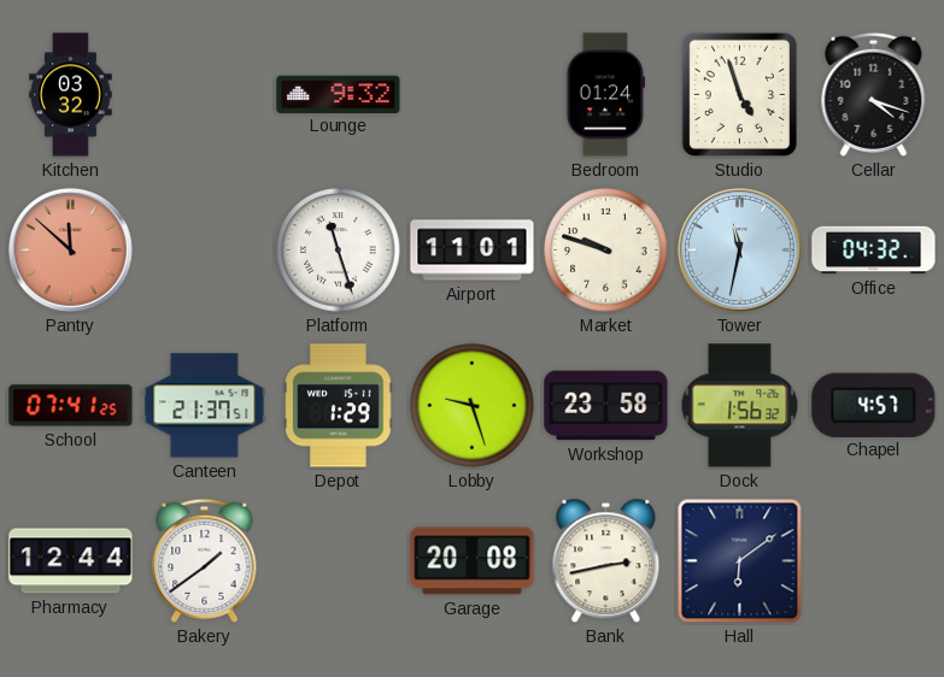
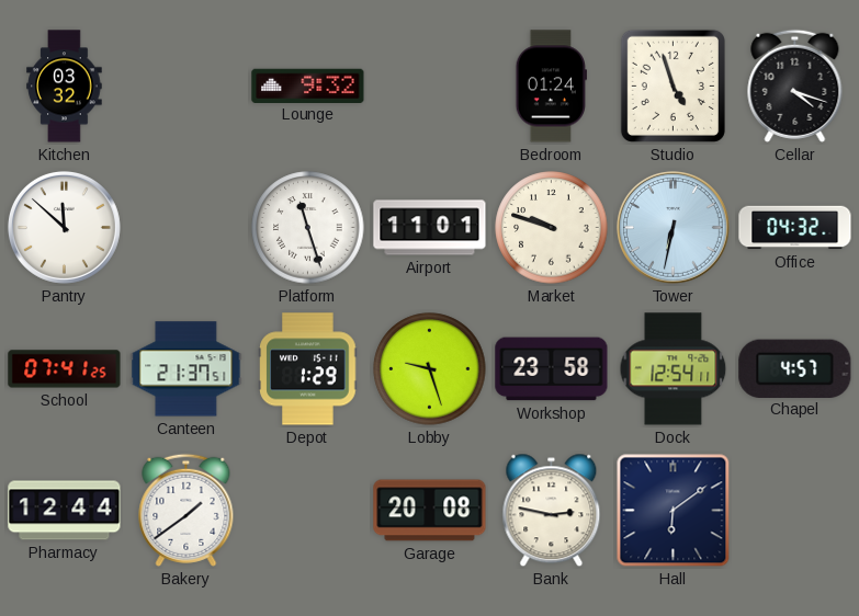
Pantry dial: salmon -> white (64, 227)
Tower: 11:32 -> 6:32 (672, 227)
Dock: 1:56 -> 12:54 (674, 369)
Bank: 2:43 -> 2:47 (552, 511)
